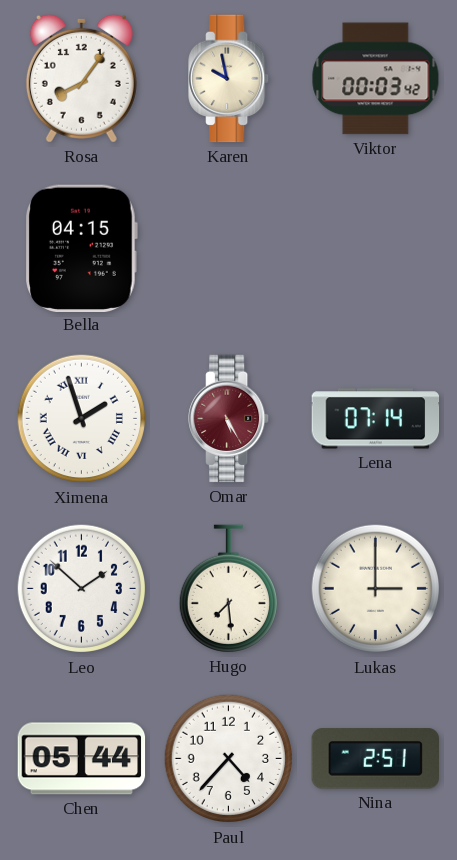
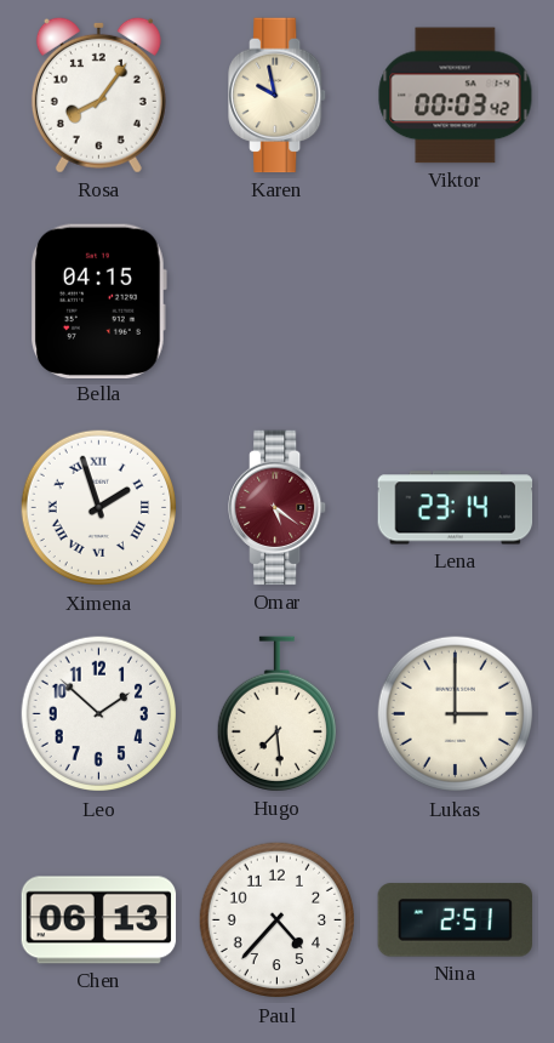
Omar: 5:25 -> 5:21 (278, 508)
Lena: 07:14 -> 23:14 (456, 508)
Chen: 05:44 -> 06:13 (99, 921)
